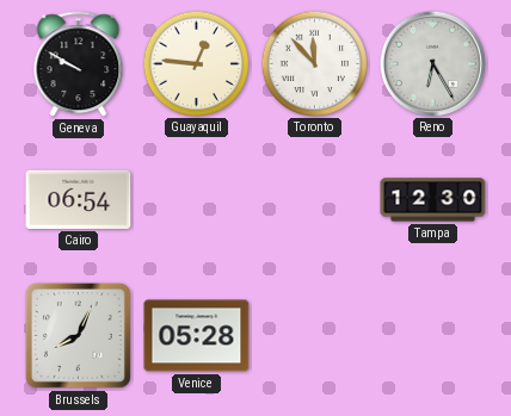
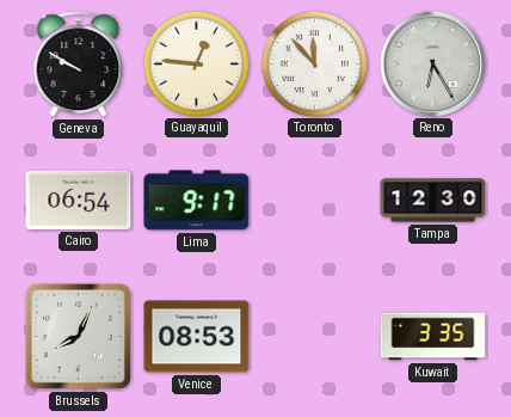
Lima: none -> 9:17 (197, 201)
Venice: 05:28 -> 08:53 (197, 337)
Kuwait: none -> 3:35 (433, 337)
